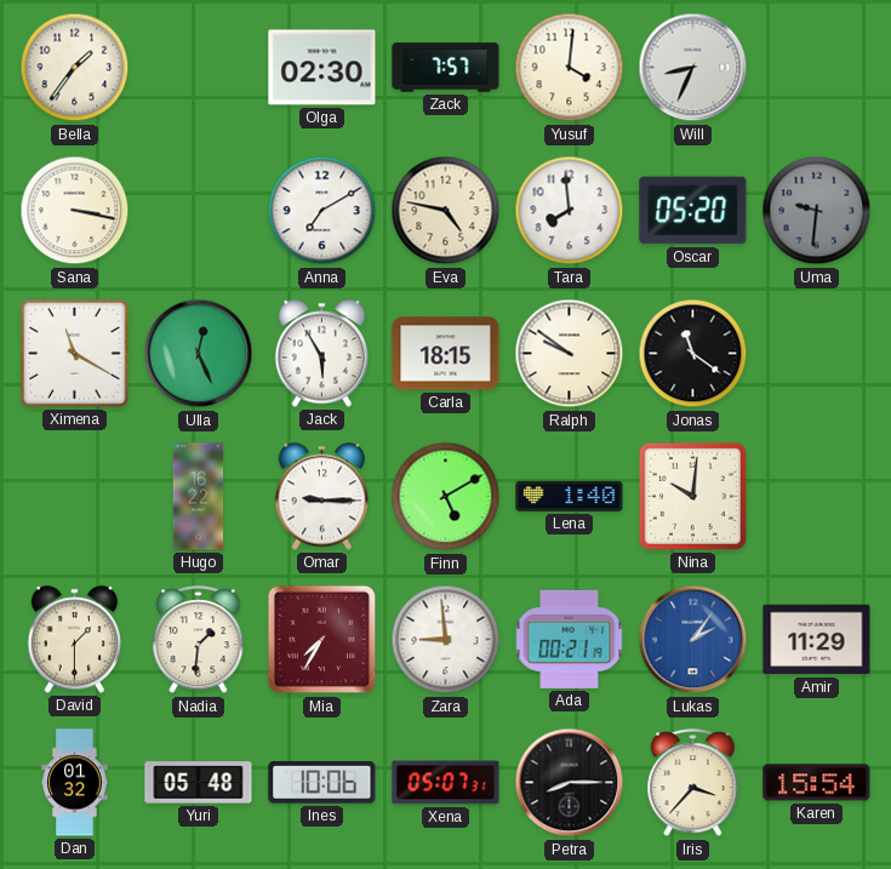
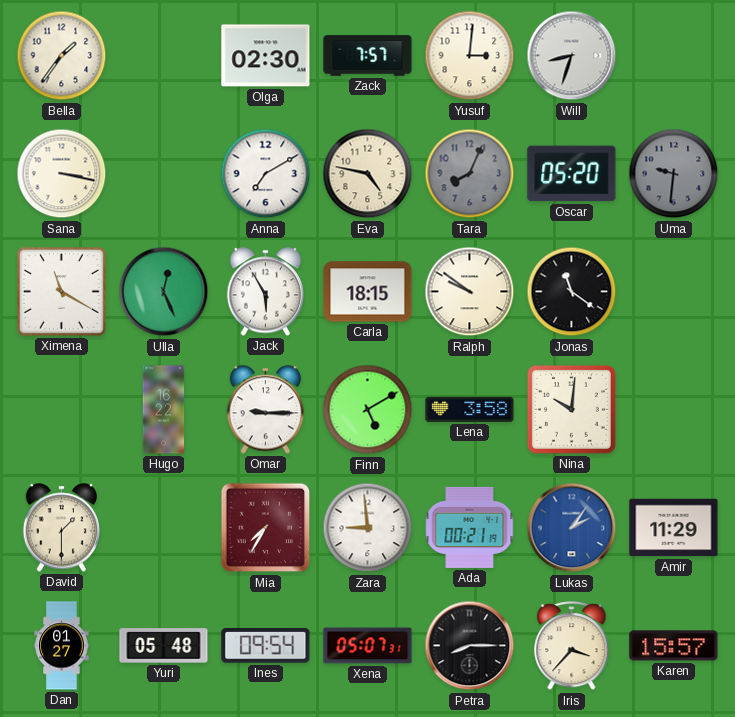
Yusuf: 4:01 -> 3:01 (470, 56)
Will: 8:34 -> 8:33 (572, 56)
Tara: 7:59 -> 8:04 (470, 174)
Tara dial: white -> grey (470, 174)
Lena: 1:40 -> 3:58 (470, 409)
Nadia: 1:31 -> none (199, 640)
Dan: 01:32 -> 01:27 (62, 646)
Ines: 10:06 -> 09:54 (266, 646)
Karen: 15:54 -> 15:57 (674, 646)
